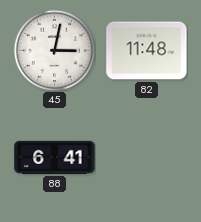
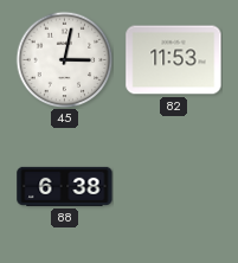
82: 11:48 -> 11:53 (174, 60)
88: 6:41 -> 6:38 (65, 186)
